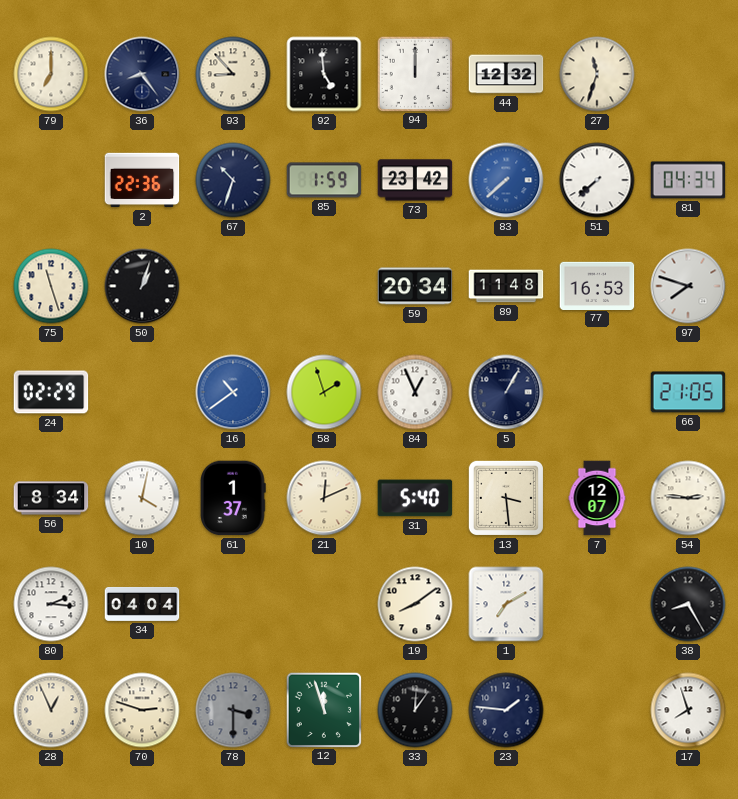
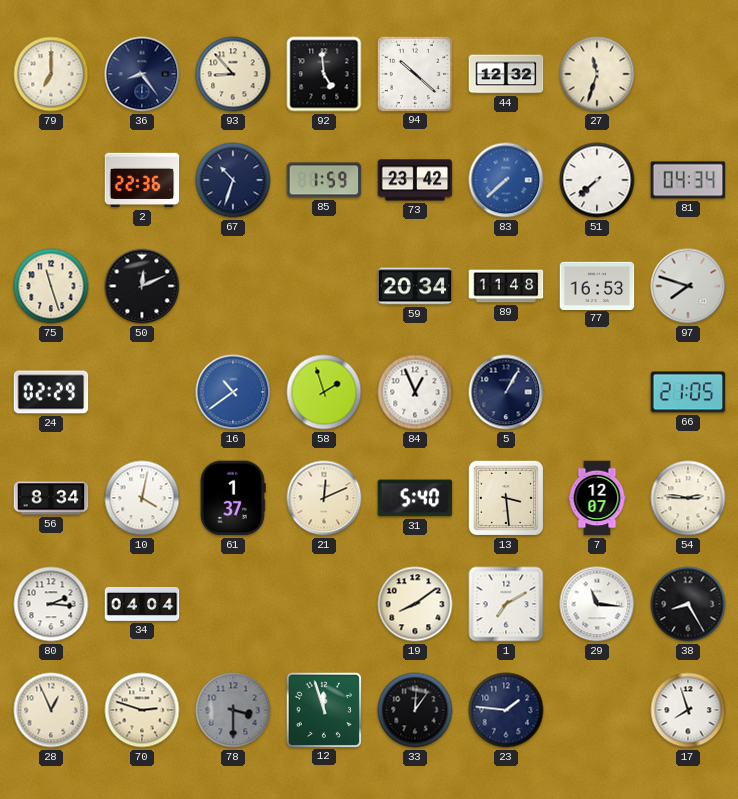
94: 12:00 -> 10:22 (414, 73)
50: 1:03 -> 12:11 (142, 286)
29: none -> 11:16 (597, 604)
